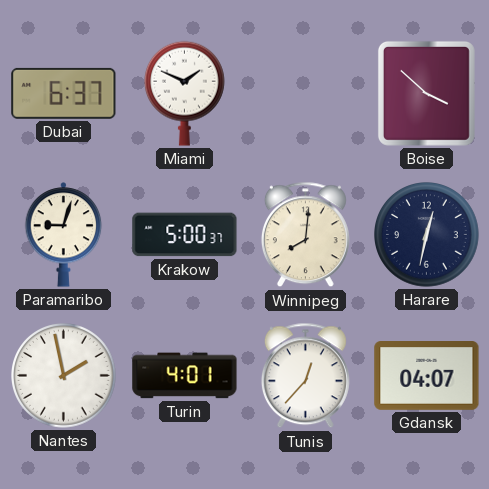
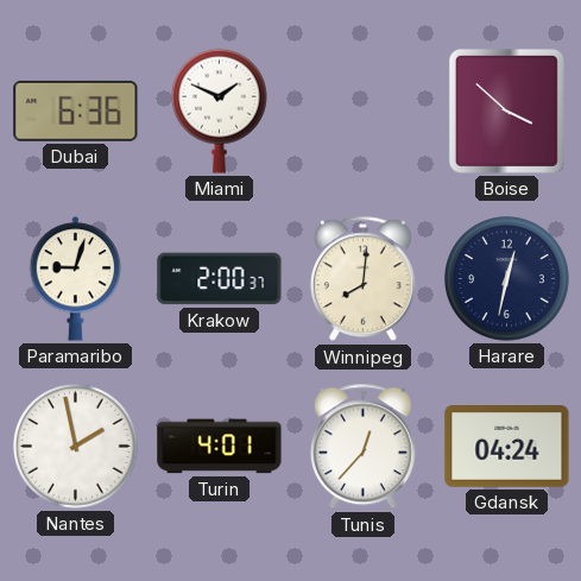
Dubai: 6:37 -> 6:36 (76, 110)
Krakow: 5:00 -> 2:00 (220, 279)
Gdansk: 04:07 -> 04:24 (507, 447)
